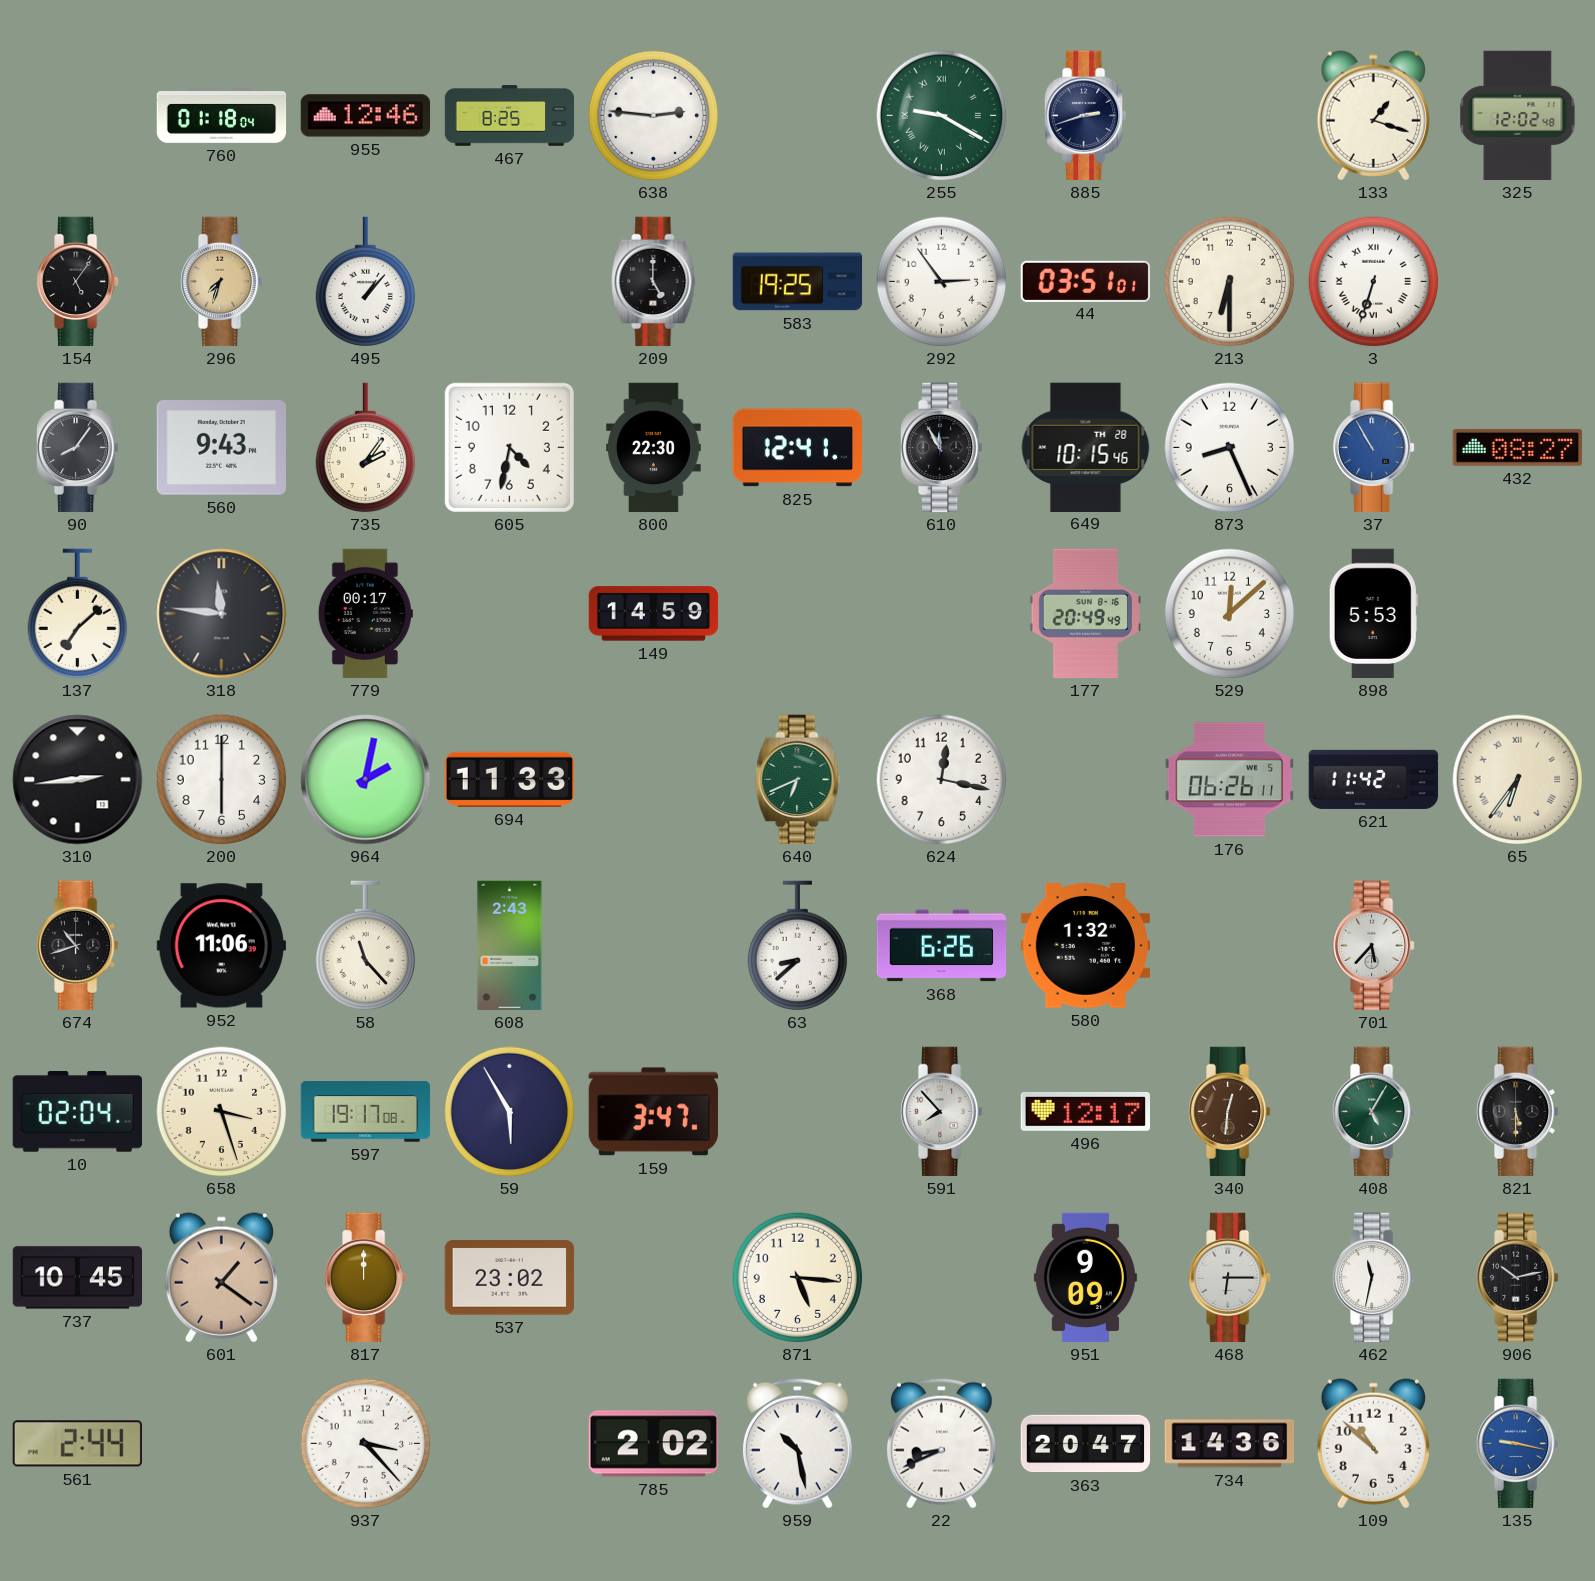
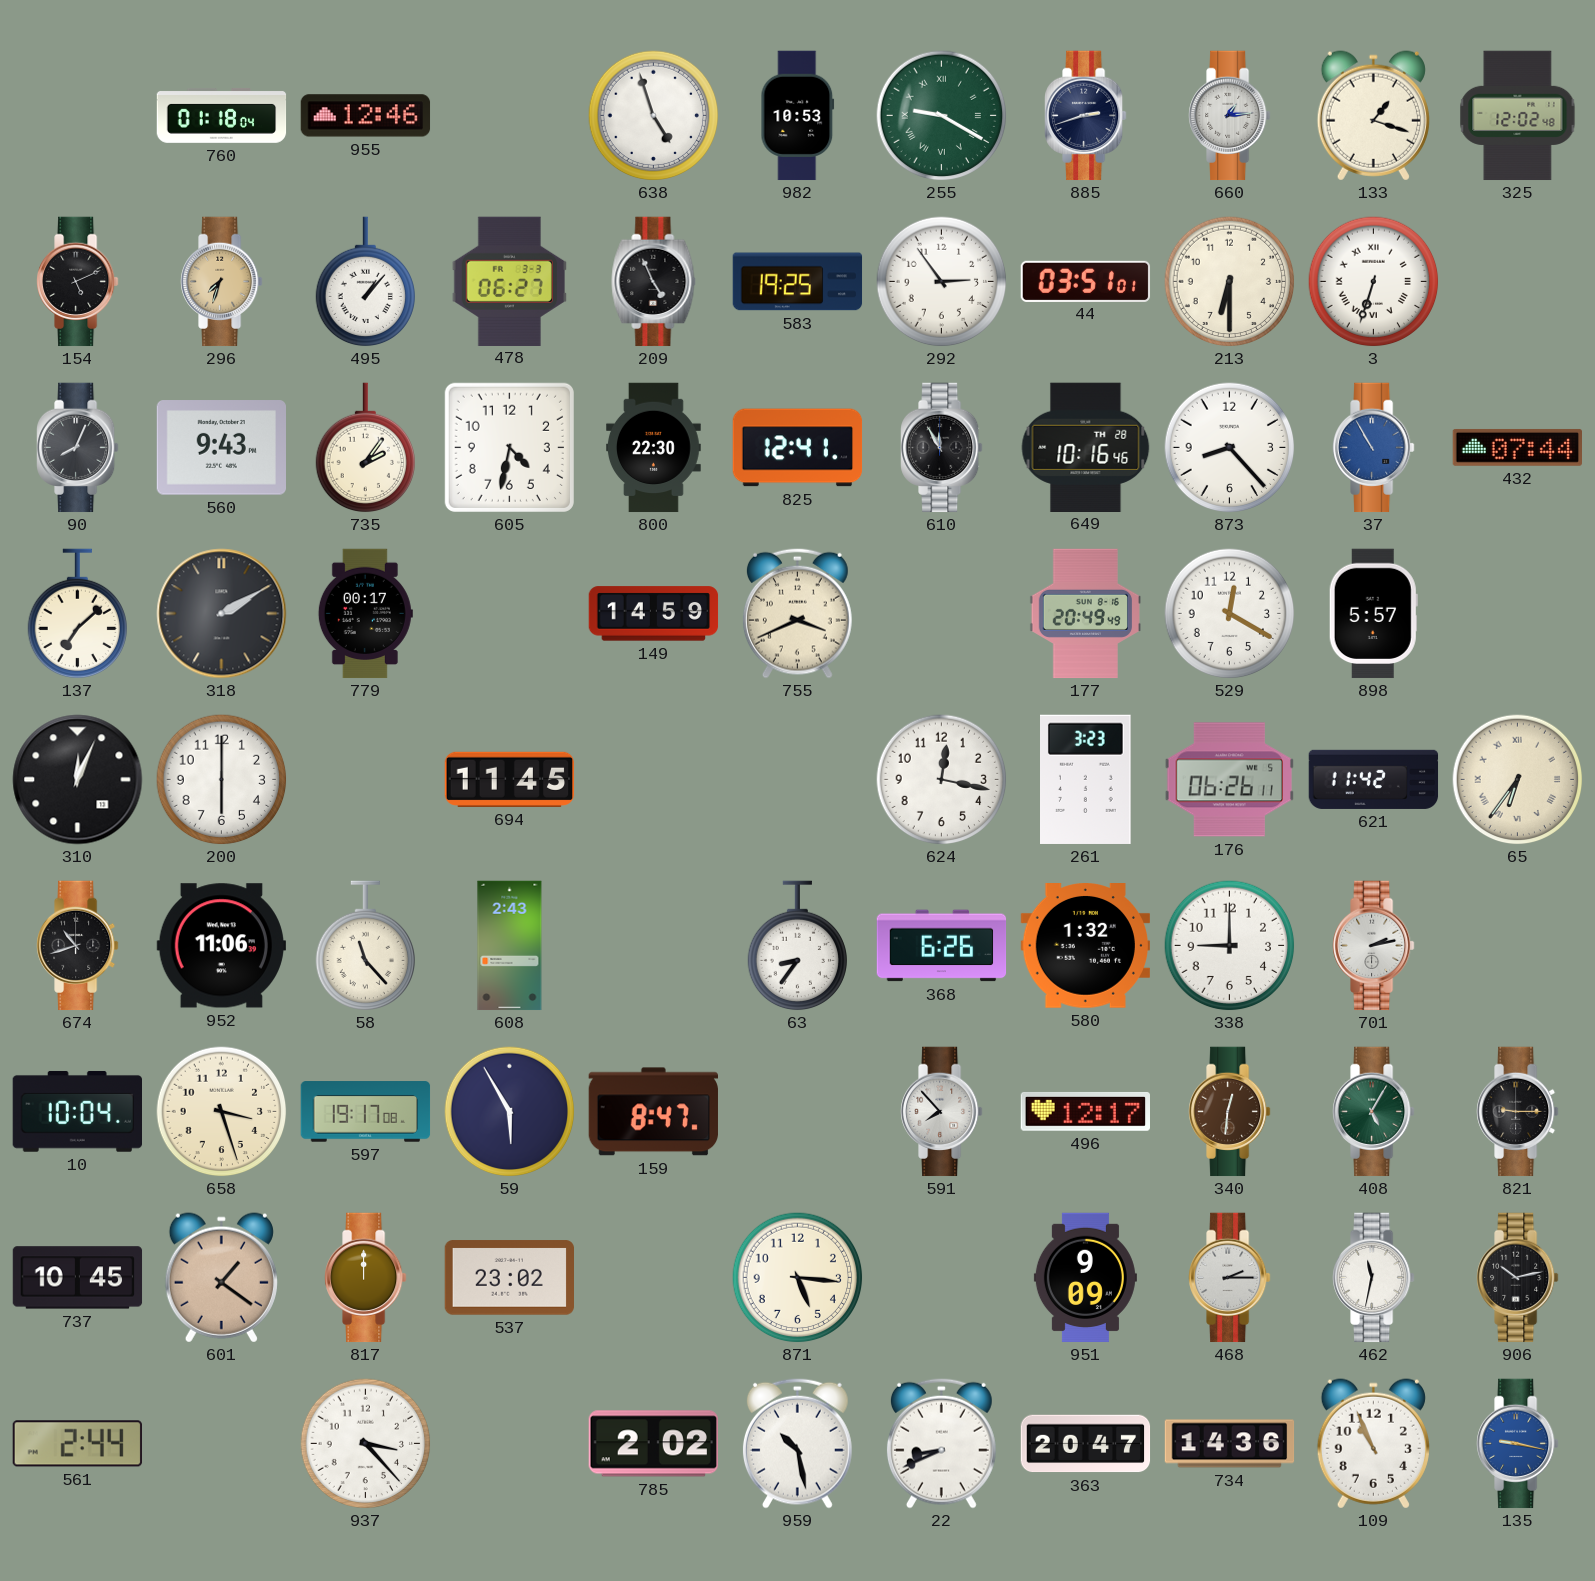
467: 8:25 -> none (510, 116)
638: 2:46 -> 4:57 (654, 116)
982: none -> 10:53 (798, 116)
660: none -> 1:14 (1230, 116)
154: 5:06 -> 5:11 (78, 282)
478: none -> 06:27 (509, 281)
209: 5:00 -> 4:56 (654, 282)
90: 8:06 -> 8:04 (78, 448)
649: 10:15 -> 10:16 (1086, 447)
873: 8:26 -> 8:23 (1230, 448)
432: 08:27 -> 07:44 (1517, 447)
318: 11:46 -> 2:10 (222, 614)
755: none -> 3:41 (797, 613)
529: 12:08 -> 12:20 (1230, 614)
898: 5:53 -> 5:57 (1373, 614)
310: 2:44 -> 12:04 (78, 780)
964: 2:02 -> none (366, 780)
694: 11:33 -> 11:45 (510, 779)
640: 6:41 -> none (798, 780)
261: none -> 3:23 (1086, 779)
63: 8:38 -> 8:36 (797, 946)
338: none -> 9:00 (1230, 946)
701: 5:37 -> 2:13 (1374, 946)
10: 02:04 -> 10:04 (77, 1111)
159: 3:47 -> 8:47 (653, 1112)
821: 5:30 -> 9:15 (1518, 1112)
468: 6:15 -> 2:15 (1230, 1278)
109: 10:52 -> 10:56 (1373, 1444)
